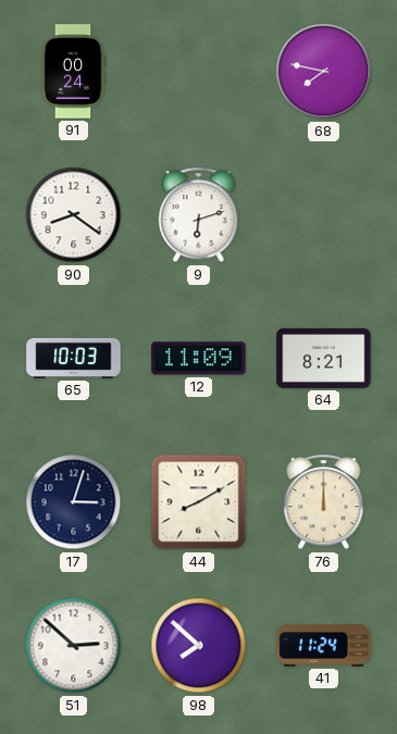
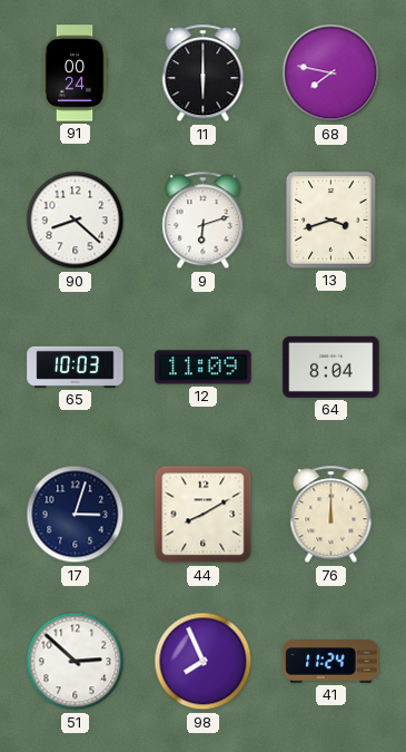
11: none -> 6:00 (204, 74)
90: 8:21 -> 8:22 (76, 221)
13: none -> 3:42 (331, 221)
64: 8:21 -> 8:04 (331, 367)
98: 7:52 -> 7:56 (204, 662)
